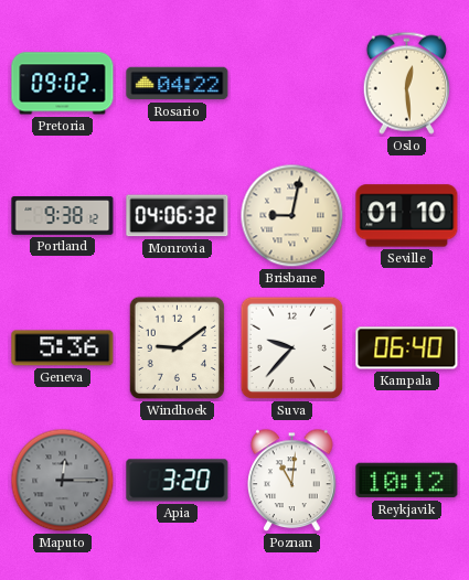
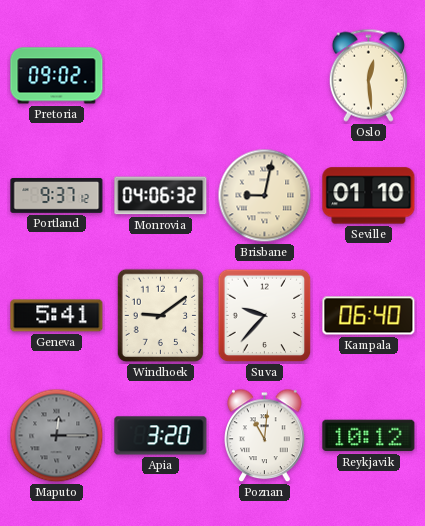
Rosario: 04:22 -> none (178, 84)
Portland: 9:38 -> 9:37 (57, 196)
Geneva: 5:36 -> 5:41 (57, 316)
